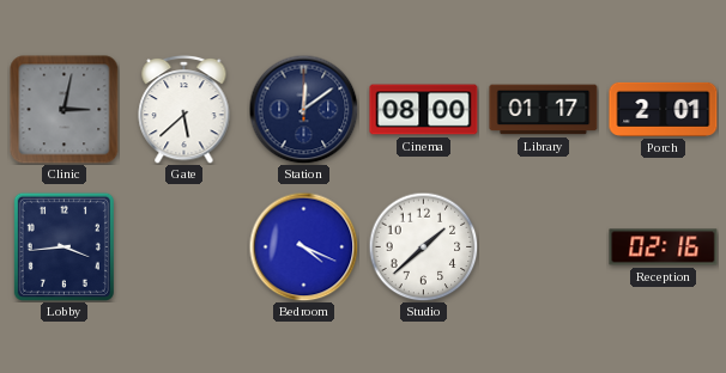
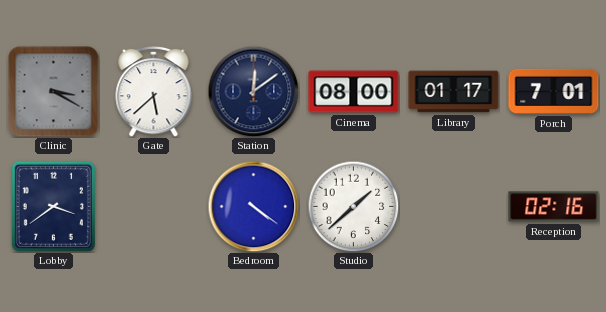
Clinic: 3:02 -> 3:20 (54, 92)
Porch: 2:01 -> 7:01 (554, 91)
Lobby: 3:44 -> 3:39 (53, 206)
Bedroom: 4:19 -> 4:21 (253, 206)
